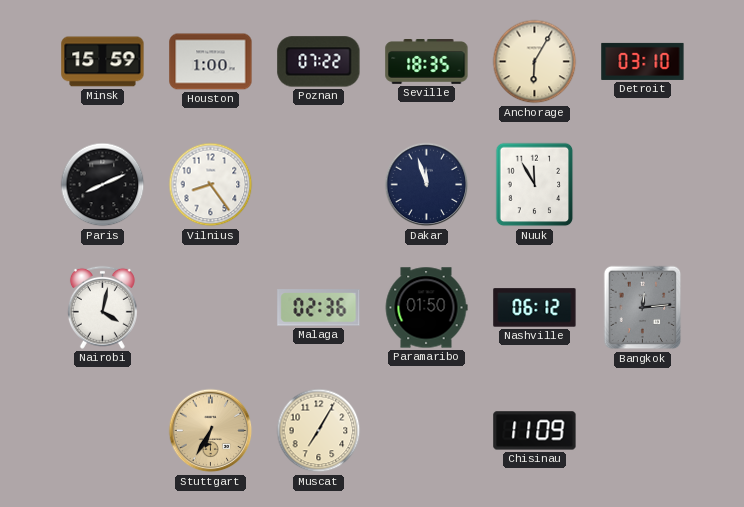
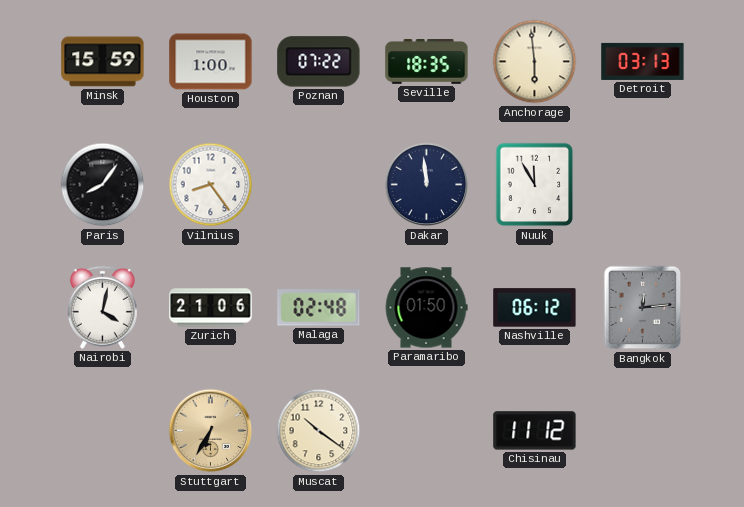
Anchorage: 6:05 -> 5:59 (535, 62)
Detroit: 03:10 -> 03:13 (643, 61)
Paris: 8:11 -> 8:06 (103, 185)
Dakar: 11:57 -> 11:59 (427, 185)
Zurich: none -> 21:06 (211, 308)
Malaga: 02:36 -> 02:48 (319, 308)
Muscat: 7:05 -> 10:21 (319, 431)
Chisinau: 11:09 -> 11:12 (535, 431)
